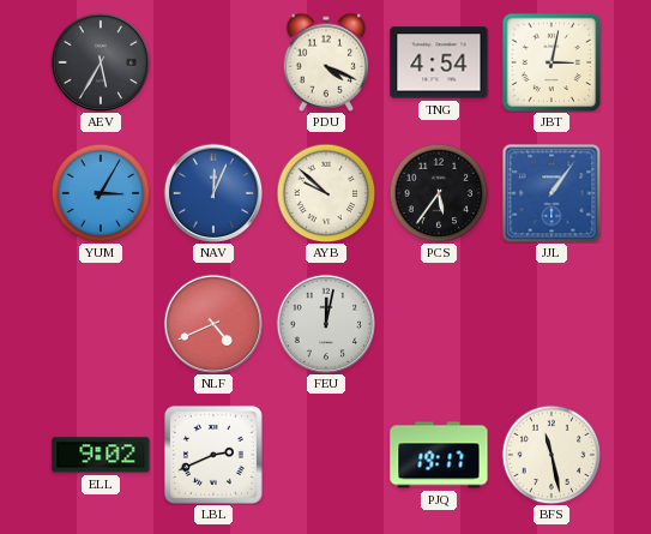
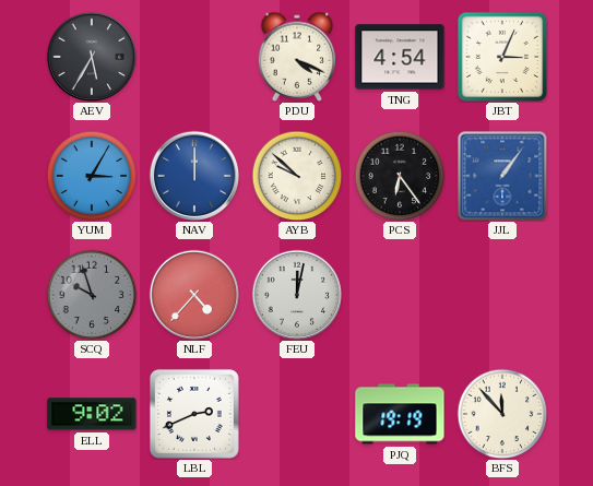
JBT: 3:02 -> 3:04 (502, 57)
NAV: 12:04 -> 12:00 (193, 175)
PCS: 5:36 -> 6:24 (400, 176)
SCQ: none -> 9:57 (92, 295)
NLF: 4:41 -> 4:37 (193, 294)
PJQ: 19:17 -> 19:19 (400, 414)
BFS: 11:28 -> 11:53 (502, 414)
